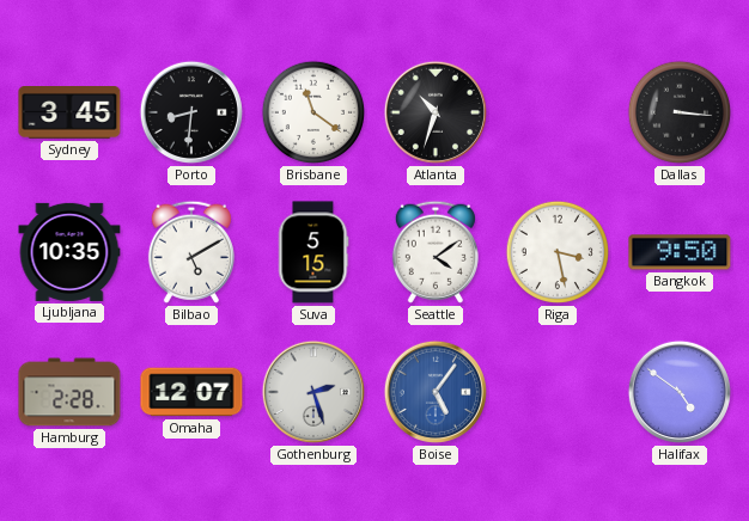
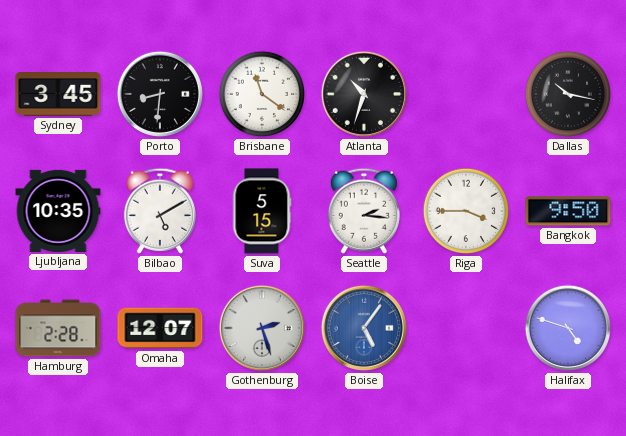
Dallas: 3:16 -> 10:17 (568, 94)
Seattle: 4:09 -> 2:16 (364, 211)
Riga: 3:28 -> 3:45 (466, 211)
Halifax: 4:51 -> 4:48 (568, 328)
